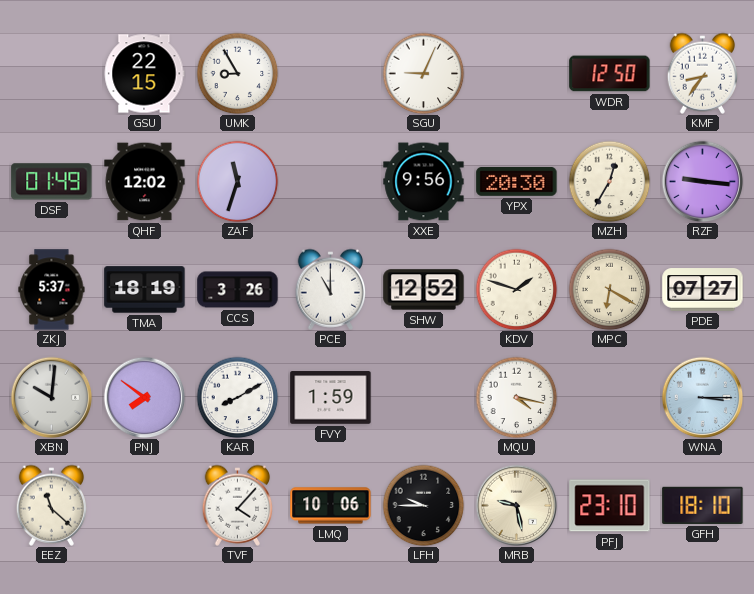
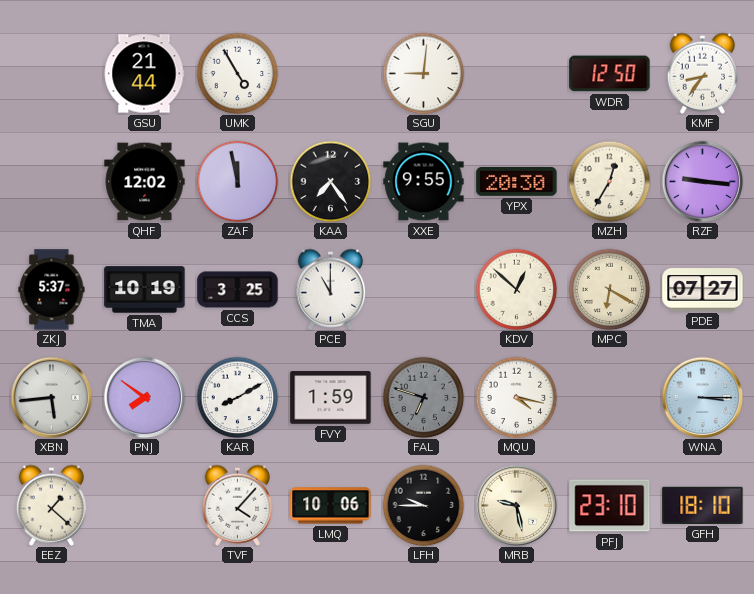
GSU: 22:15 -> 21:44 (144, 74)
UMK: 8:55 -> 4:55 (237, 73)
SGU: 9:04 -> 9:01 (423, 73)
DSF: 01:49 -> none (52, 182)
ZAF: 11:33 -> 11:58 (237, 181)
KAA: none -> 7:24 (330, 181)
XXE: 9:56 -> 9:55 (424, 182)
TMA: 18:19 -> 10:19 (145, 290)
CCS: 3:26 -> 3:25 (238, 290)
SHW: 12:52 -> none (424, 290)
KDV: 1:48 -> 12:52 (516, 289)
XBN: 10:01 -> 5:44 (51, 397)
FAL: none -> 6:48 (423, 397)
EEZ: 11:22 -> 1:22 (52, 505)
